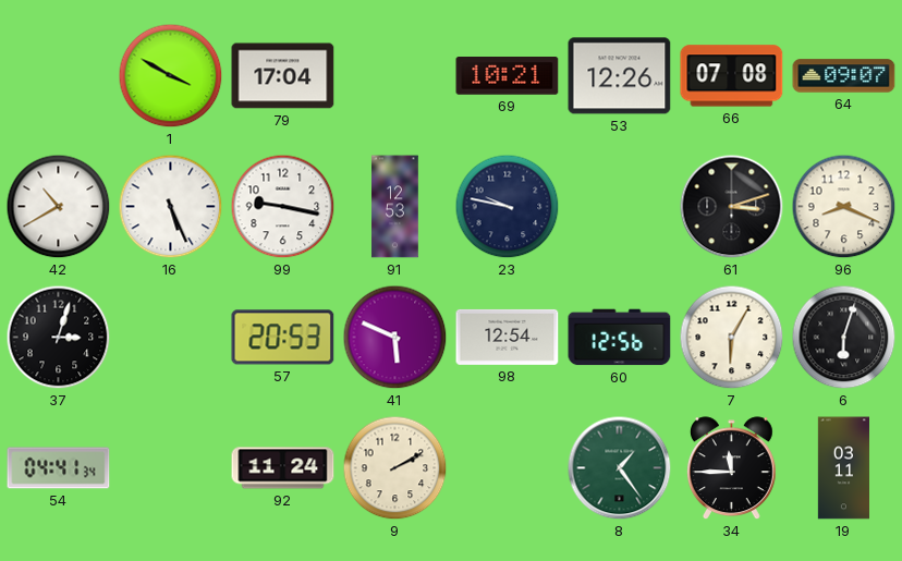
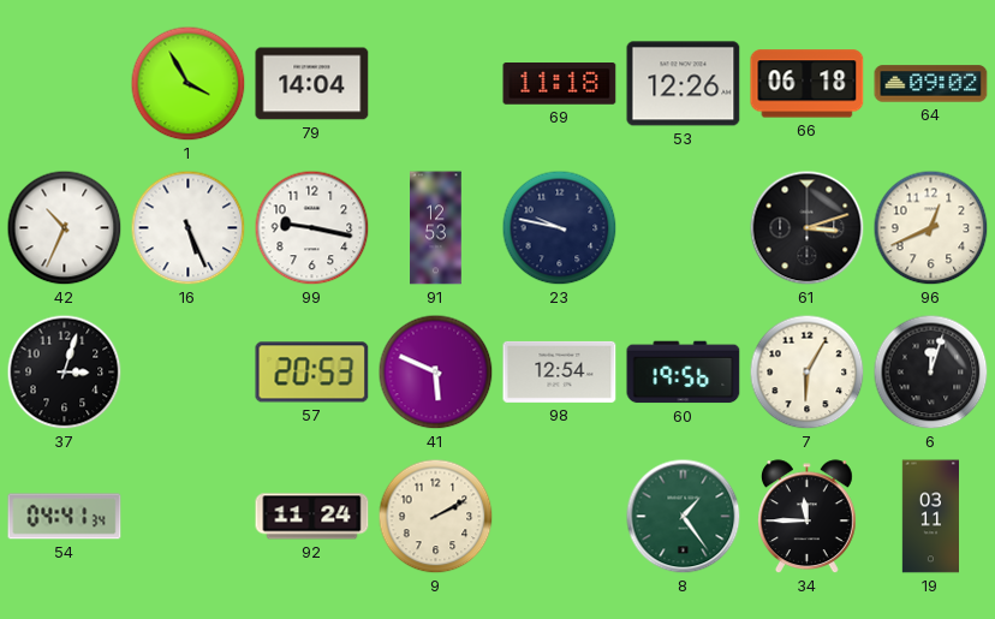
1: 3:50 -> 3:55 (189, 84)
79: 17:04 -> 14:04 (312, 84)
69: 10:21 -> 11:18 (560, 84)
66: 07:08 -> 06:18 (808, 84)
64: 09:07 -> 09:02 (931, 84)
42: 10:40 -> 10:34 (65, 228)
96: 8:19 -> 12:41 (931, 228)
60: 12:56 -> 19:56 (684, 373)
6: 6:03 -> 12:03 (931, 373)
